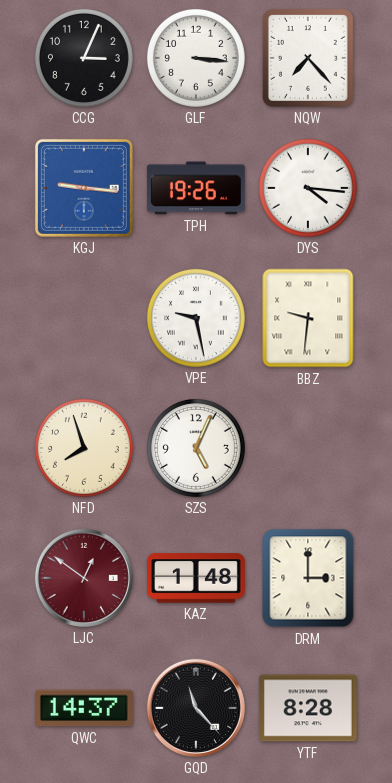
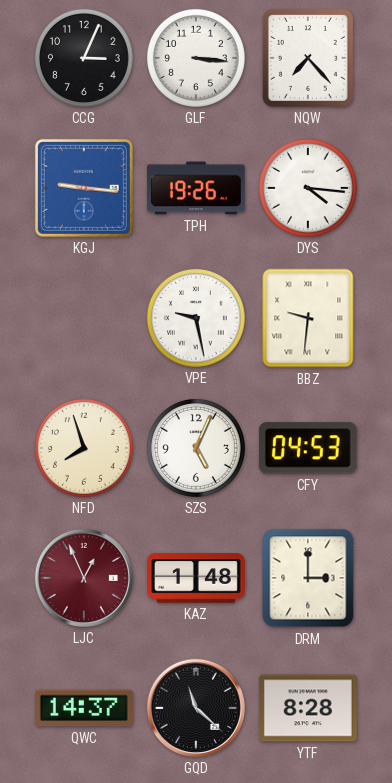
CFY: none -> 04:53 (308, 448)
LJC: 12:51 -> 12:56 (84, 578)
GQD: 11:23 -> 11:22 (196, 708)
